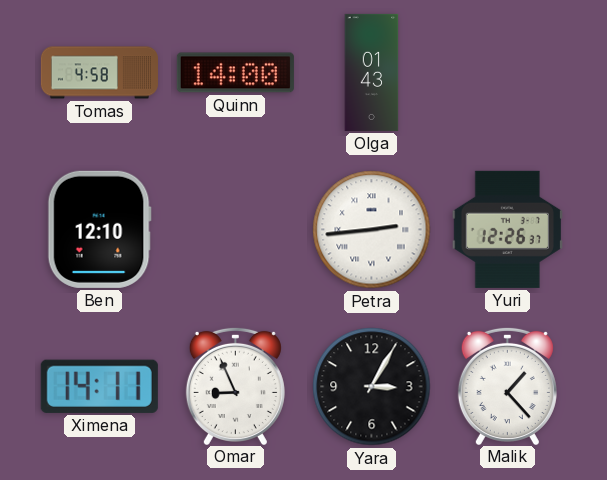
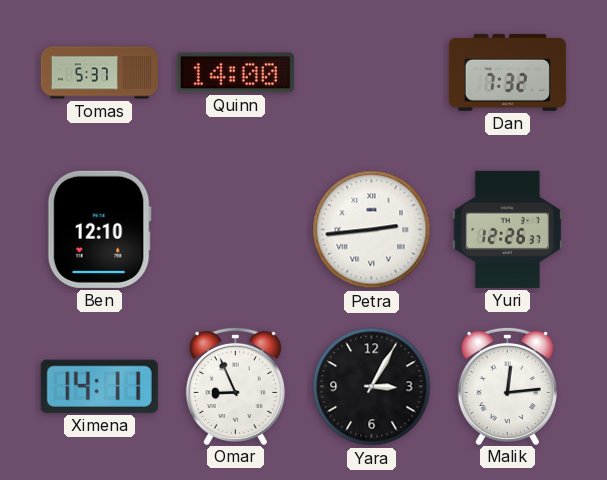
Tomas: 4:58 -> 5:37 (99, 73)
Olga: 01:43 -> none (372, 72)
Dan: none -> 7:32 (507, 72)
Malik: 1:23 -> 12:14 (507, 385)
